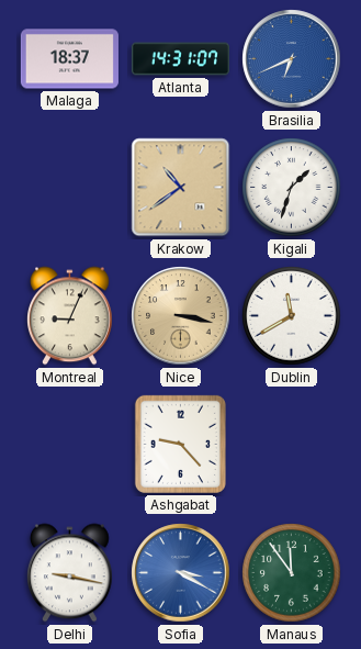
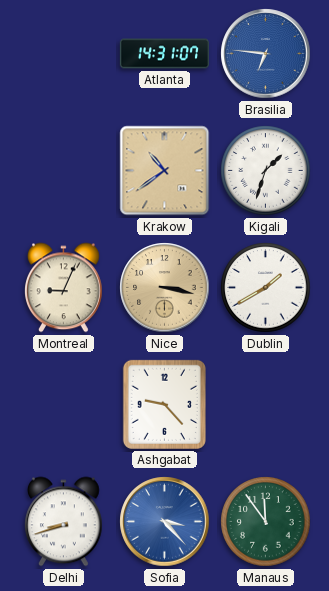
Malaga: 18:37 -> none (69, 59)
Brasilia: 6:41 -> 6:46 (266, 54)
Dublin: 11:40 -> 1:40 (266, 288)
Delhi: 9:17 -> 8:42 (64, 522)
Sofia: 3:20 -> 3:23 (165, 522)
